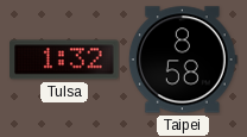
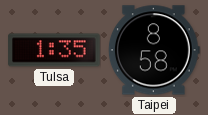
Tulsa: 1:32 -> 1:35 (54, 50)
